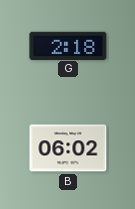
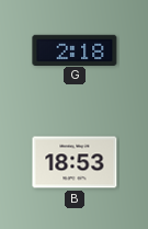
B: 06:02 -> 18:53 (75, 162)
